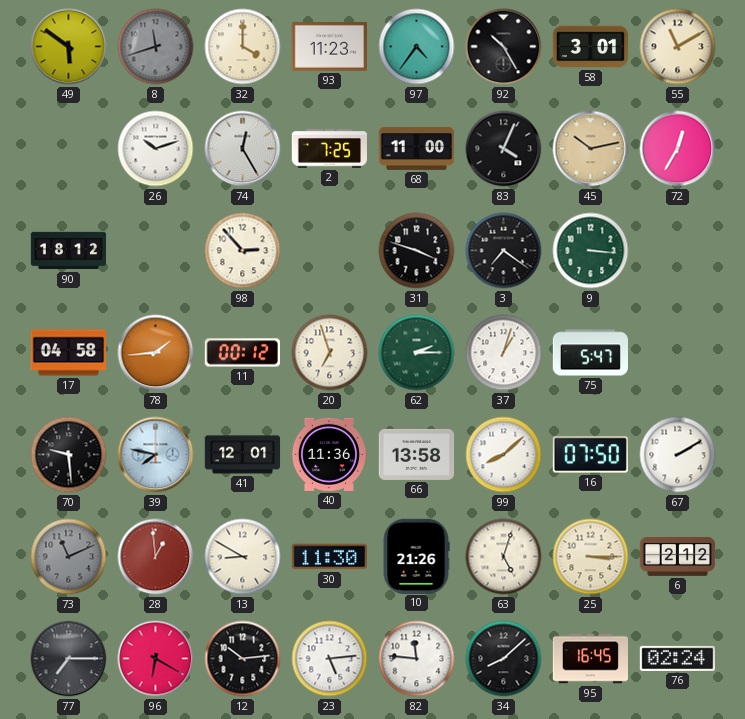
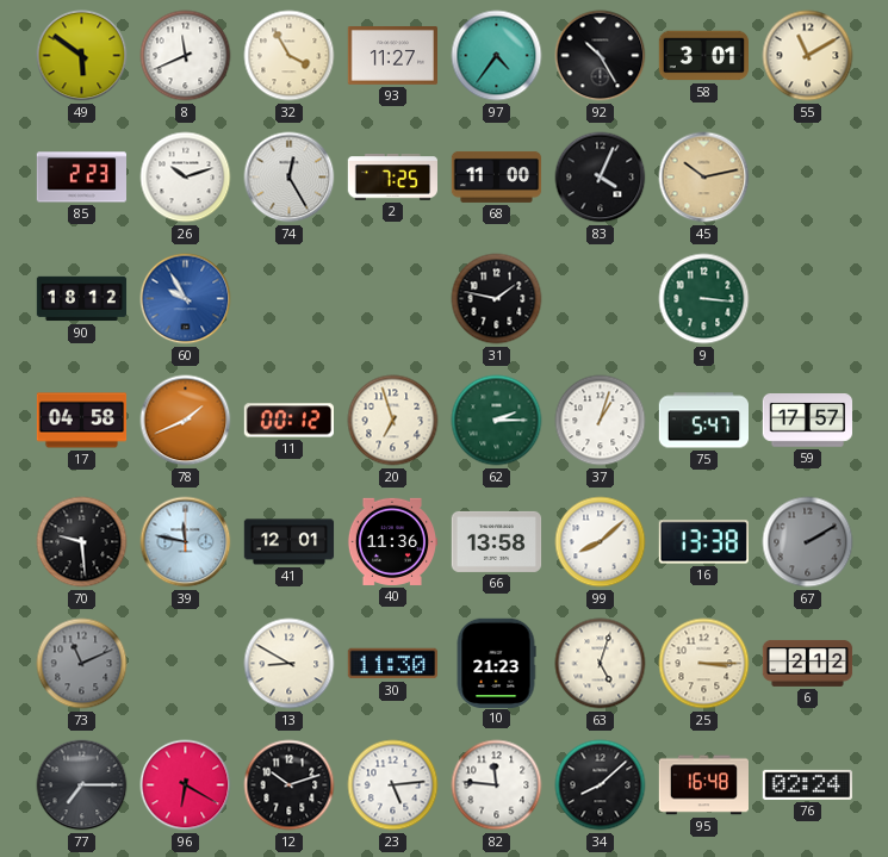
8: 11:42 -> 11:41 (186, 56)
8 dial: grey -> white (186, 56)
32: 4:00 -> 3:55 (290, 56)
93: 11:23 -> 11:27 (393, 56)
85: none -> 2:23 (81, 178)
72: 12:35 -> none (678, 149)
60: none -> 9:55 (186, 299)
98: 2:53 -> none (243, 251)
31: 3:48 -> 1:47 (497, 299)
3: 7:21 -> none (504, 251)
78: 1:44 -> 1:41 (186, 421)
59: none -> 17:57 (807, 421)
39: 7:47 -> 11:47 (186, 542)
16: 07:50 -> 13:38 (703, 542)
67 dial: white -> grey (808, 542)
28: 12:59 -> none (156, 557)
10: 21:26 -> 21:23 (496, 663)
12: 10:14 -> 10:12 (290, 785)
95: 16:45 -> 16:48 (703, 785)
